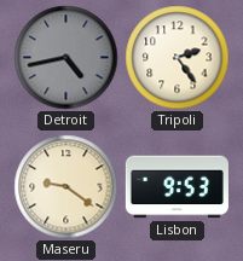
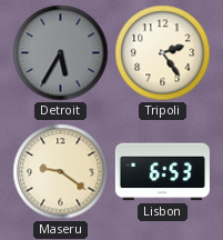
Detroit: 4:43 -> 5:35 (61, 53)
Lisbon: 9:53 -> 6:53 (162, 172)
